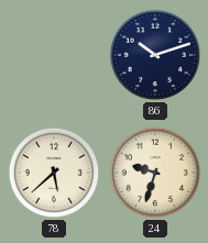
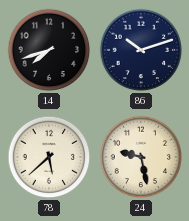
14: none -> 7:42 (49, 50)
24: 9:33 -> 9:28 (141, 157)
